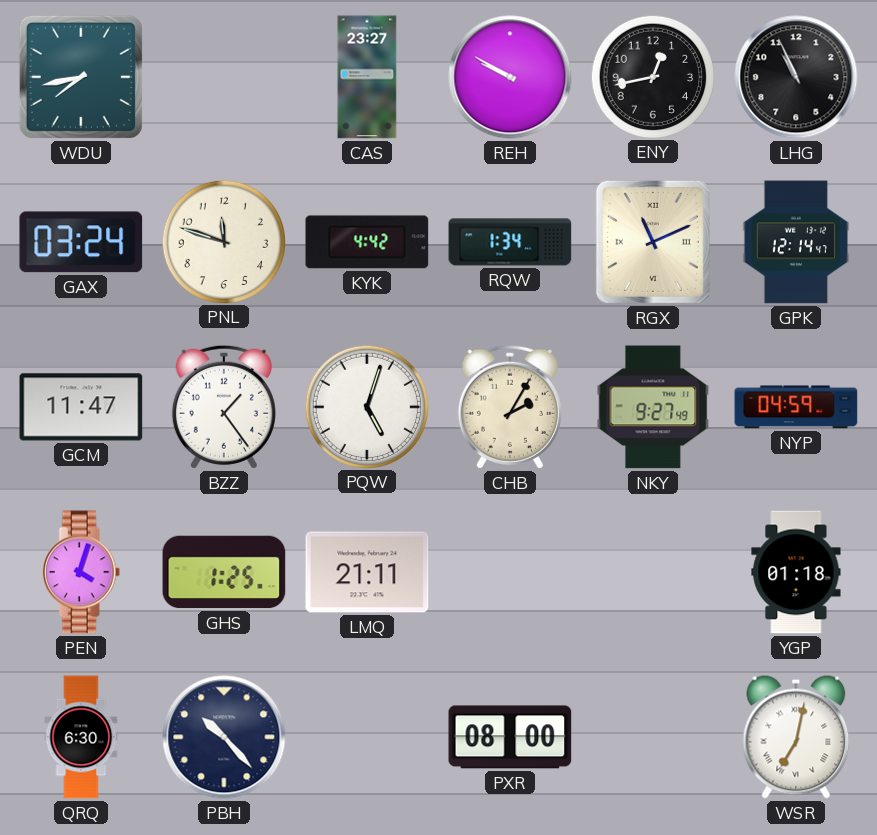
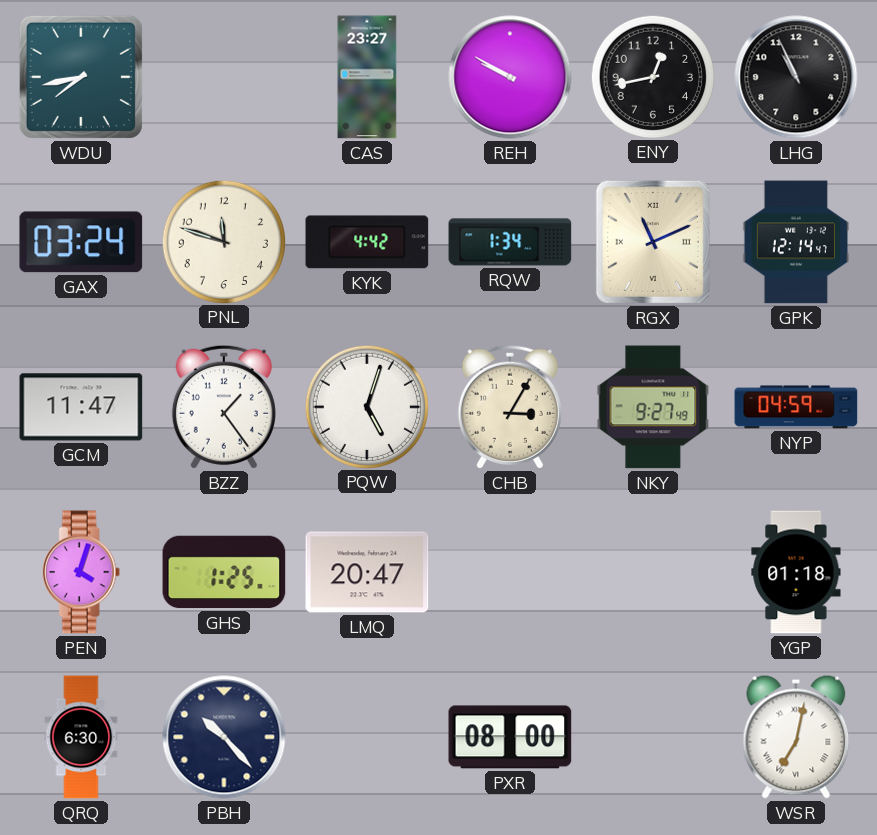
CHB: 2:05 -> 3:05 (510, 407)
LMQ: 21:11 -> 20:47 (367, 572)
